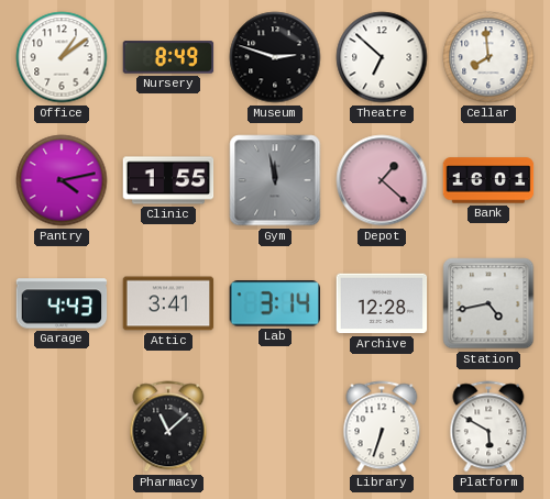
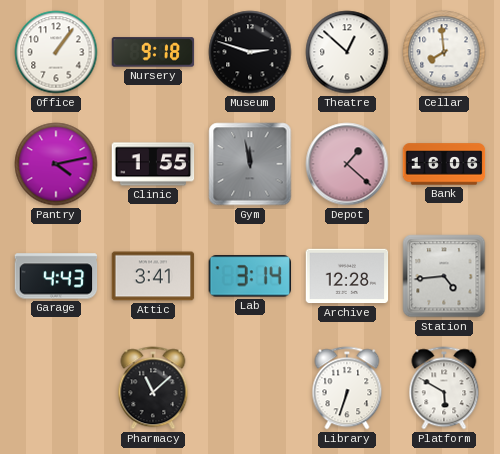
Office: 1:09 -> 1:06 (56, 52)
Nursery: 8:49 -> 9:18 (153, 52)
Theatre: 6:52 -> 12:52 (347, 52)
Bank: 16:01 -> 16:06 (444, 164)
Station: 4:43 -> 4:44 (444, 276)
